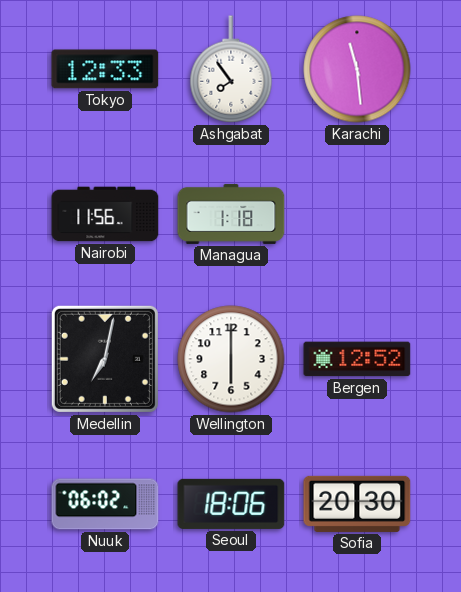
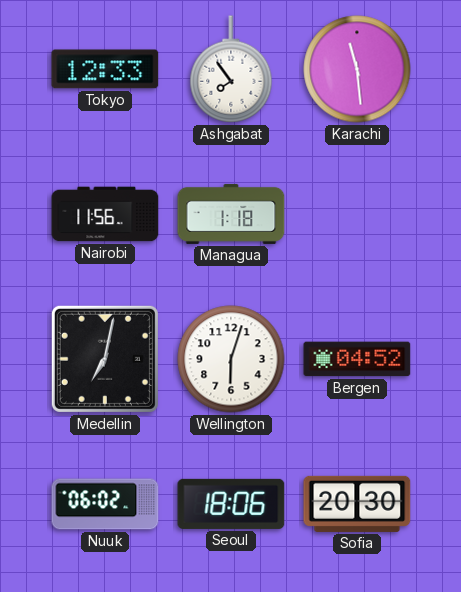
Wellington: 6:00 -> 6:03 (231, 359)
Bergen: 12:52 -> 04:52 (357, 359)
